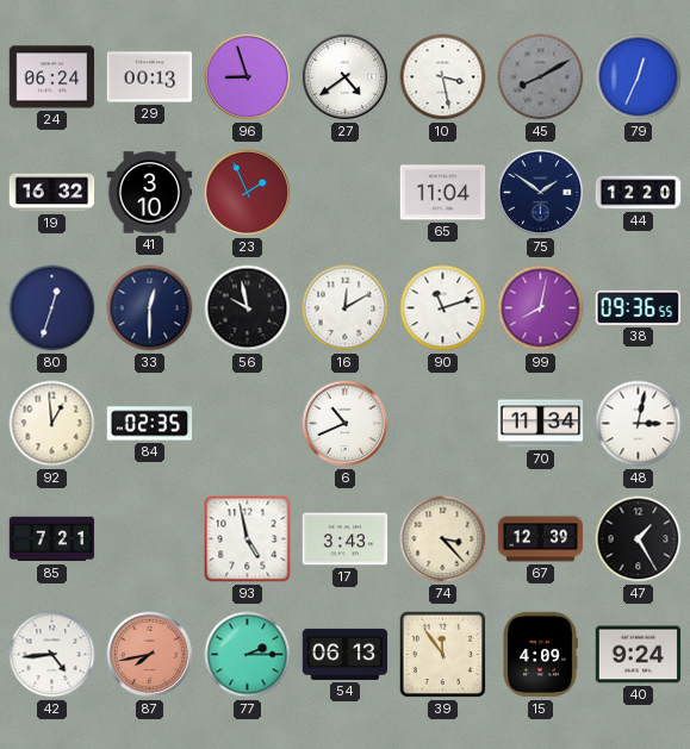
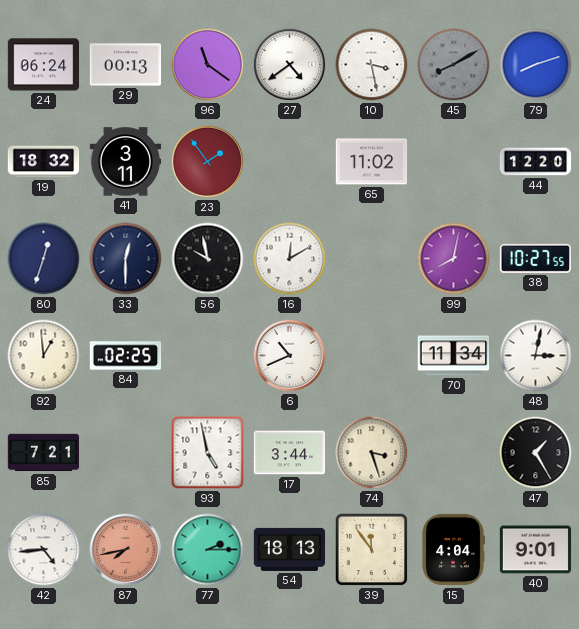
96: 8:57 -> 11:21 (208, 65)
79: 12:34 -> 8:12 (536, 65)
19: 16:32 -> 18:32 (44, 162)
41: 3:10 -> 3:11 (126, 162)
23: 1:56 -> 1:54 (208, 162)
65: 11:04 -> 11:02 (372, 162)
75: 1:51 -> none (541, 193)
90: 11:12 -> none (443, 308)
38: 09:36 -> 10:27 (535, 258)
84: 02:35 -> 02:25 (126, 356)
17: 3:43 -> 3:44 (290, 453)
74: 3:23 -> 3:27 (372, 453)
67: 12:39 -> none (541, 539)
54: 06:13 -> 18:13 (290, 549)
15: 4:09 -> 4:04 (453, 550)
40: 9:24 -> 9:01 (536, 550)
